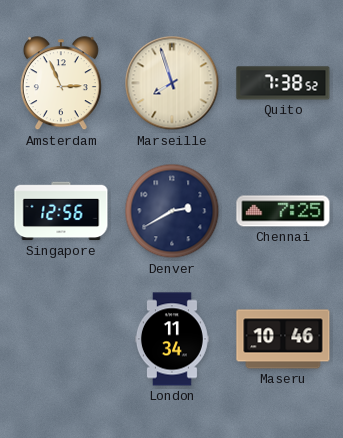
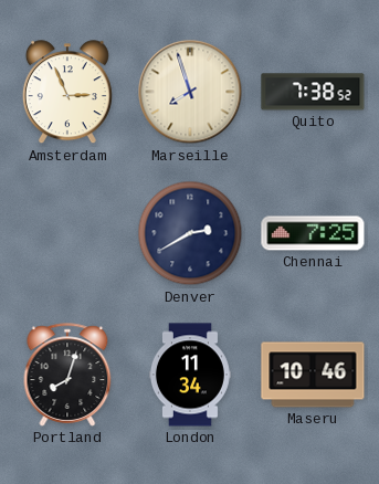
Singapore: 12:56 -> none (61, 211)
Portland: none -> 8:03 (67, 375)
